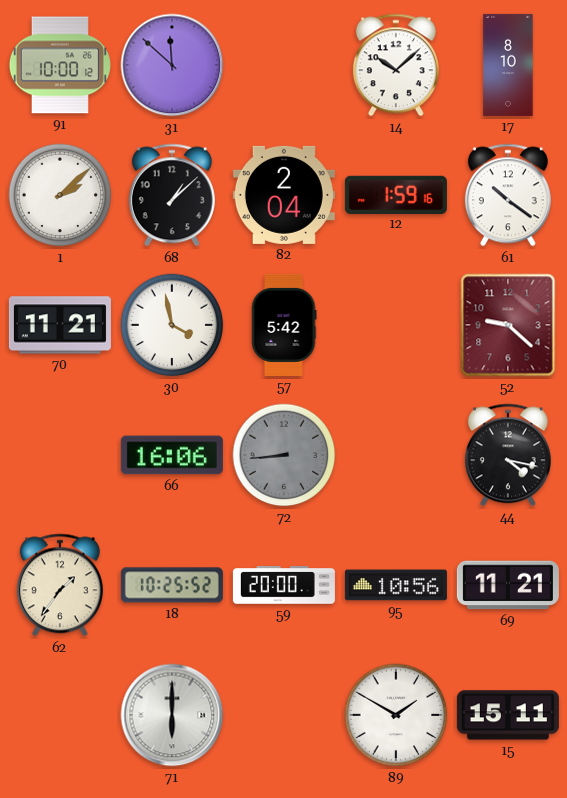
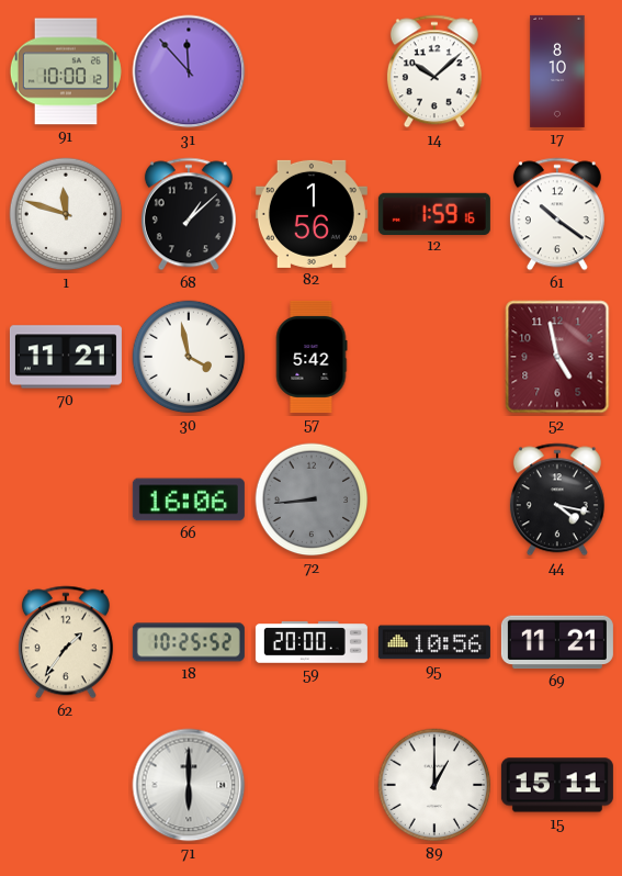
31: 11:52 -> 11:53 (189, 71)
1: 2:08 -> 11:48 (66, 214)
82: 2:04 -> 1:56 (312, 214)
52: 9:22 -> 4:58 (557, 357)
89: 1:50 -> 1:00 (434, 785)
